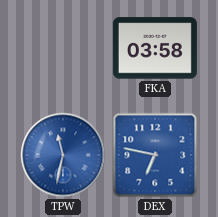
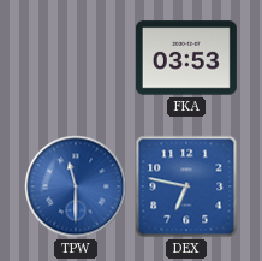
FKA: 03:58 -> 03:53 (186, 58)
TPW: 11:32 -> 11:30 (76, 186)
